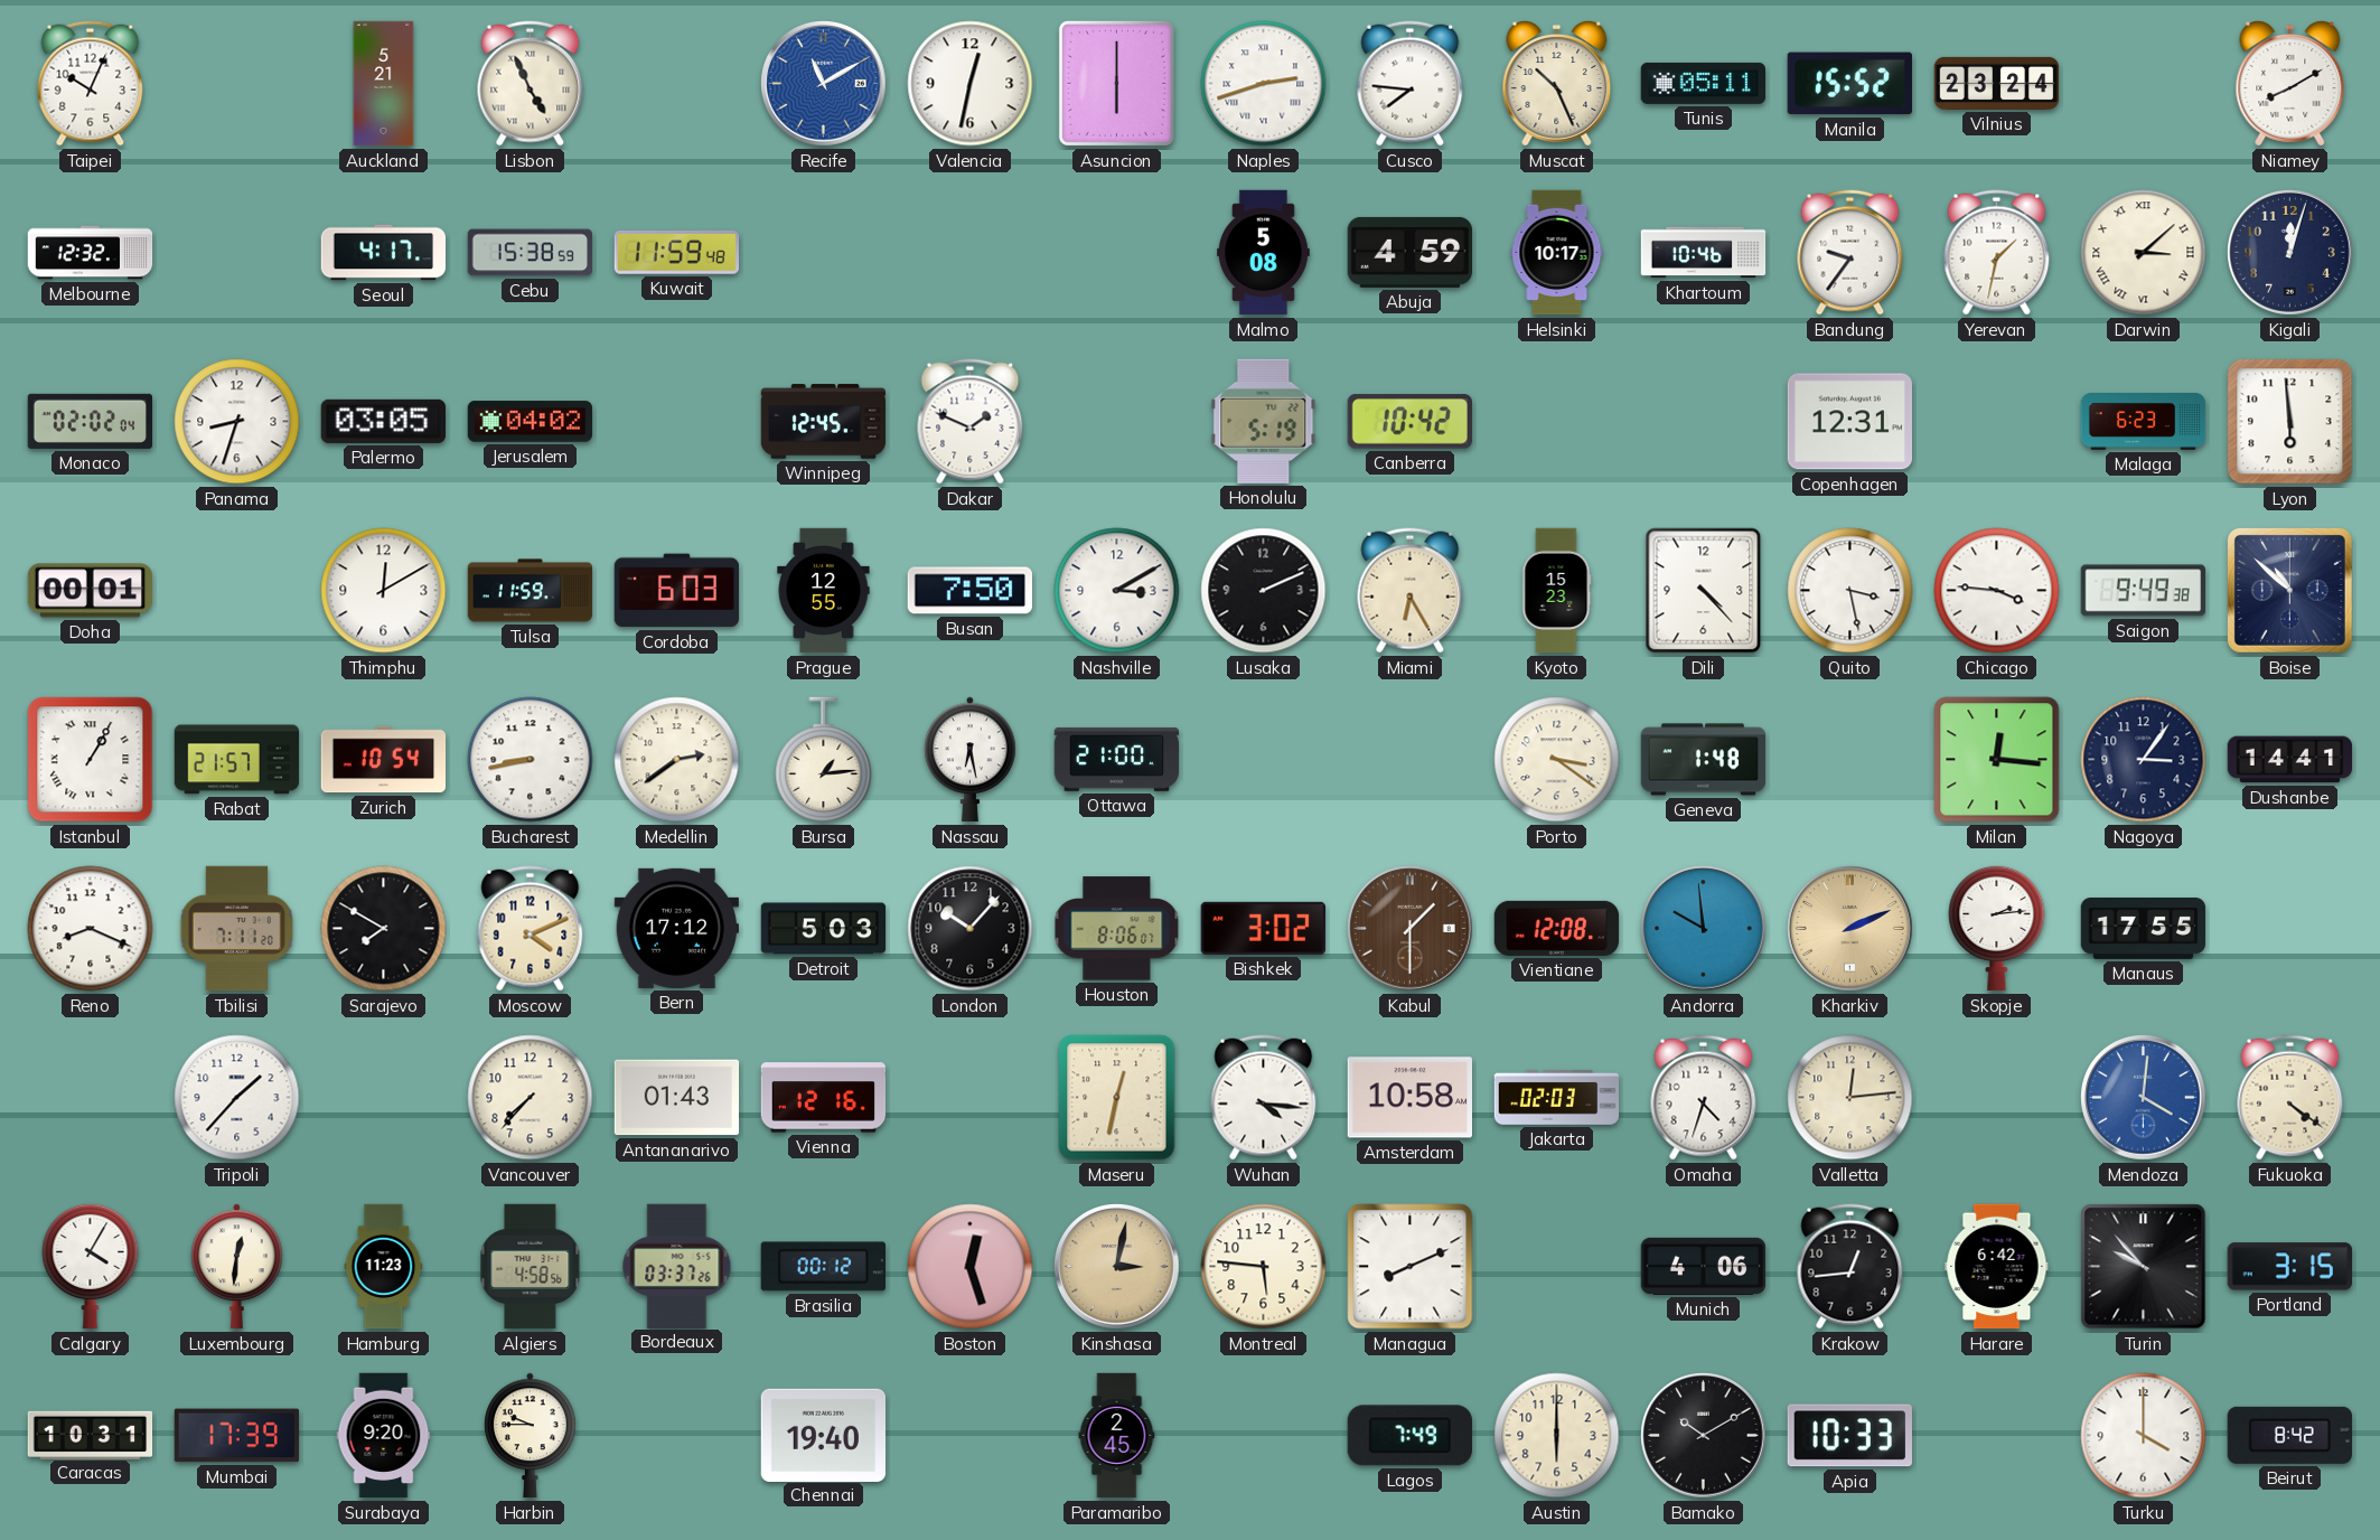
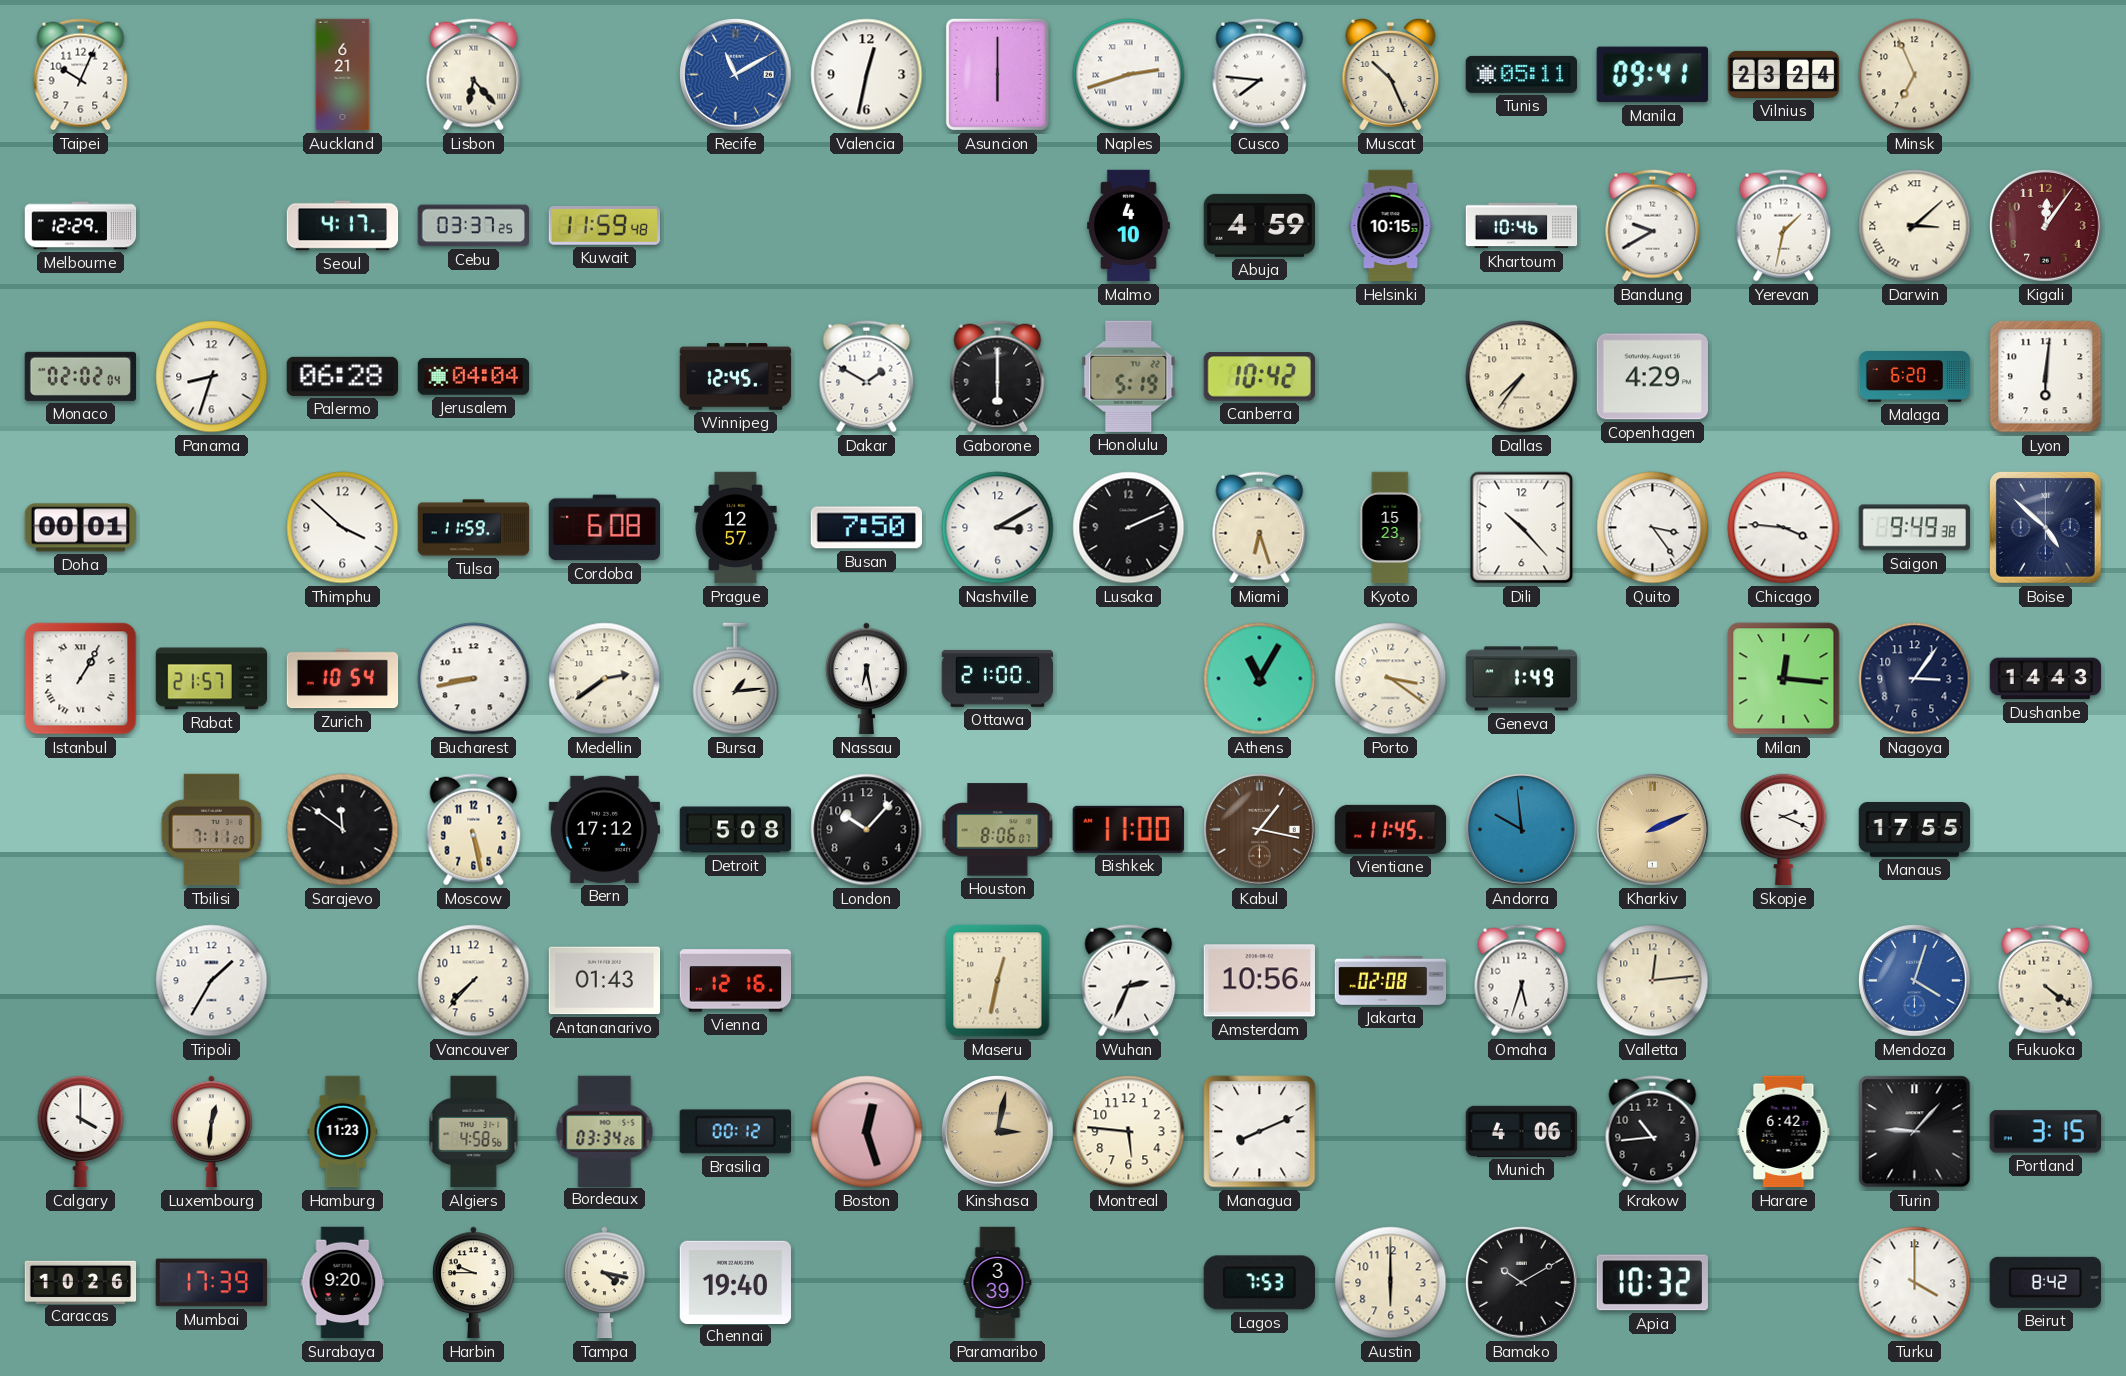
Auckland: 5:21 -> 6:21 (343, 75)
Lisbon: 4:56 -> 6:23 (474, 75)
Manila: 15:52 -> 09:41 (1652, 75)
Minsk: none -> 6:56 (1915, 75)
Niamey: 8:10 -> none (2290, 84)
Melbourne: 12:32 -> 12:29 (81, 226)
Cebu: 15:38 -> 03:37 (473, 226)
Malmo: 5:08 -> 4:10 (1129, 226)
Helsinki: 10:17 -> 10:15 (1391, 226)
Bandung: 9:36 -> 9:40 (1653, 226)
Kigali: 12:03 -> 12:06 (2046, 226)
Kigali dial: navy -> burgundy (2046, 226)
Palermo: 03:05 -> 06:28 (343, 376)
Jerusalem: 04:02 -> 04:04 (474, 377)
Dakar: 1:49 -> 1:50 (867, 377)
Gaborone: none -> 6:00 (998, 377)
Dallas: none -> 7:36 (1522, 377)
Copenhagen: 12:31 -> 4:29 (1652, 377)
Malaga: 6:23 -> 6:20 (1915, 377)
Lyon: 5:59 -> 6:01 (2046, 377)
Thimphu: 12:10 -> 3:52 (343, 528)
Cordoba: 6:03 -> 6:08 (604, 528)
Prague: 12:55 -> 12:57 (736, 528)
Miami: 6:25 -> 6:27 (1260, 528)
Dili: 4:23 -> 10:23 (1522, 528)
Quito: 3:28 -> 3:24 (1653, 528)
Boise: 10:52 -> 4:52 (2045, 527)
Athens: none -> 11:05 (1260, 679)
Geneva: 1:48 -> 1:49 (1522, 679)
Dushanbe: 14:41 -> 14:43 (2046, 679)
Reno: 8:19 -> none (91, 929)
Sarajevo: 7:50 -> 11:51 (343, 830)
Moscow: 4:11 -> 5:28 (474, 830)
Detroit: 5:03 -> 5:08 (736, 830)
Bishkek: 3:02 -> 11:00 (1128, 829)
Kabul: 1:30 -> 1:17 (1260, 830)
Vientiane: 12:08 -> 11:45 (1391, 829)
Skopje: 2:14 -> 2:19 (1784, 829)
Tripoli: 1:37 -> 1:35 (212, 981)
Wuhan: 4:16 -> 2:34 (1129, 981)
Amsterdam: 10:58 -> 10:56 (1259, 981)
Jakarta: 02:03 -> 02:08 (1391, 980)
Omaha: 4:33 -> 5:33 (1522, 981)
Mendoza: 4:01 -> 4:03 (1915, 981)
Calgary: 4:05 -> 4:00 (81, 1131)
Bordeaux: 03:37 -> 03:34 (605, 1131)
Krakow: 12:44 -> 10:44 (1653, 1132)
Turin: 9:53 -> 9:07 (1915, 1132)
Caracas: 10:31 -> 10:26 (81, 1282)
Tampa: none -> 4:17 (605, 1283)
Paramaribo: 2:45 -> 3:39 (998, 1283)
Lagos: 7:49 -> 7:53 (1259, 1283)
Apia: 10:33 -> 10:32 (1652, 1283)
